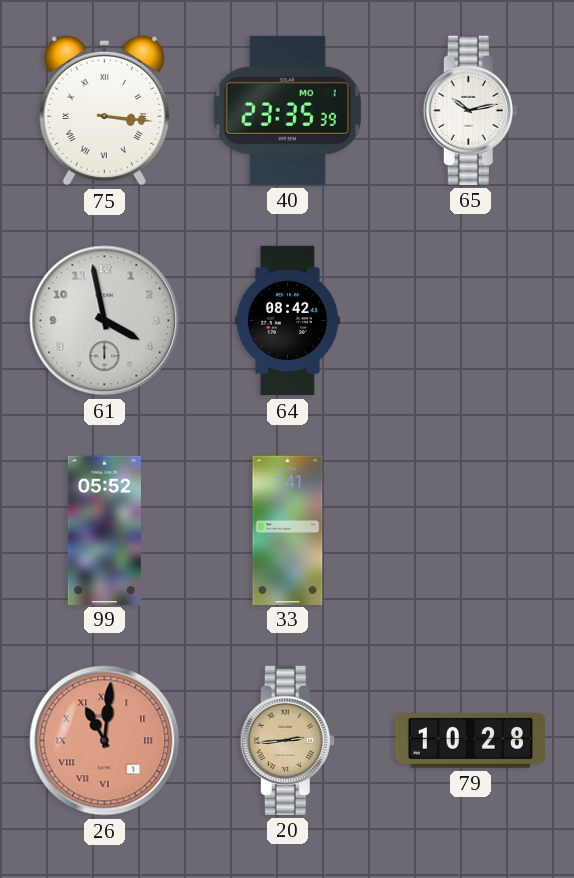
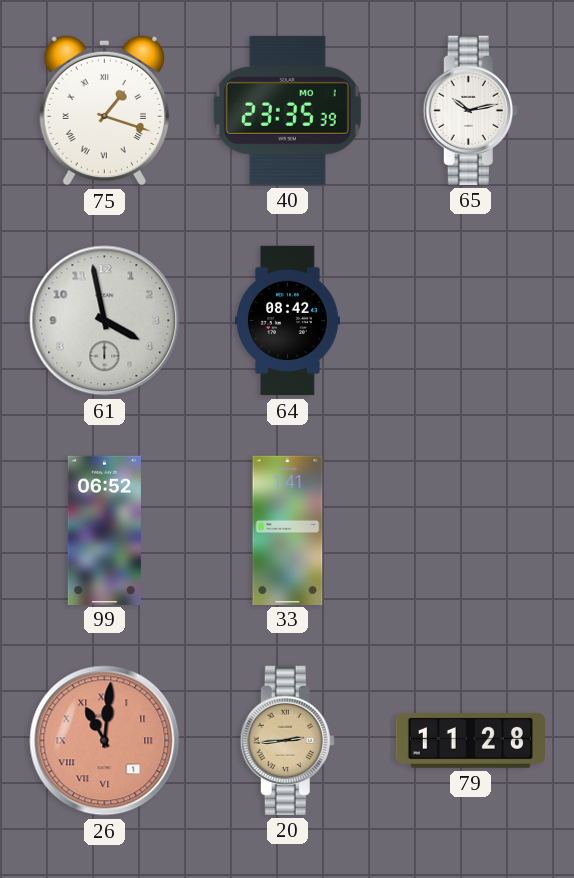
75: 3:16 -> 1:18 (104, 110)
99: 05:52 -> 06:52 (104, 530)
79: 10:28 -> 11:28 (470, 741)
